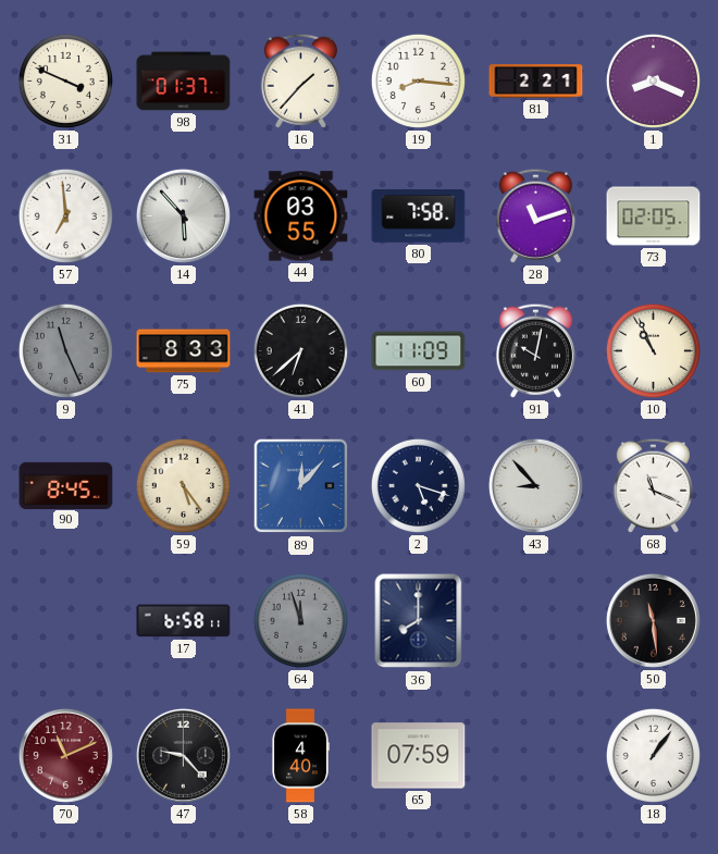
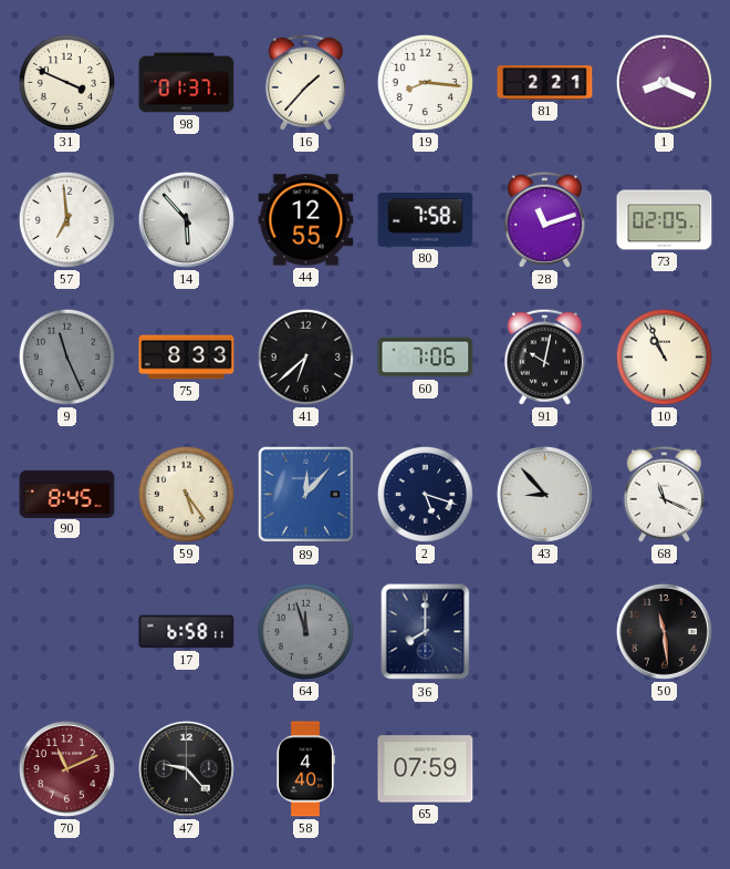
44: 03:55 -> 12:55 (306, 220)
60: 11:09 -> 7:06 (426, 358)
18: 1:06 -> none (653, 755)
